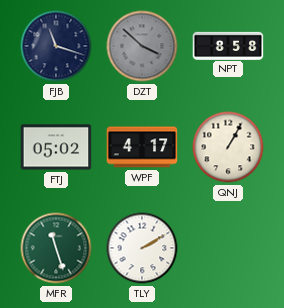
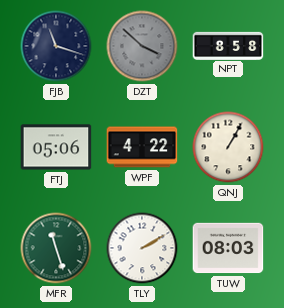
FTJ: 05:02 -> 05:06 (56, 147)
WPF: 4:17 -> 4:22 (142, 147)
TUW: none -> 08:03 (228, 248)
